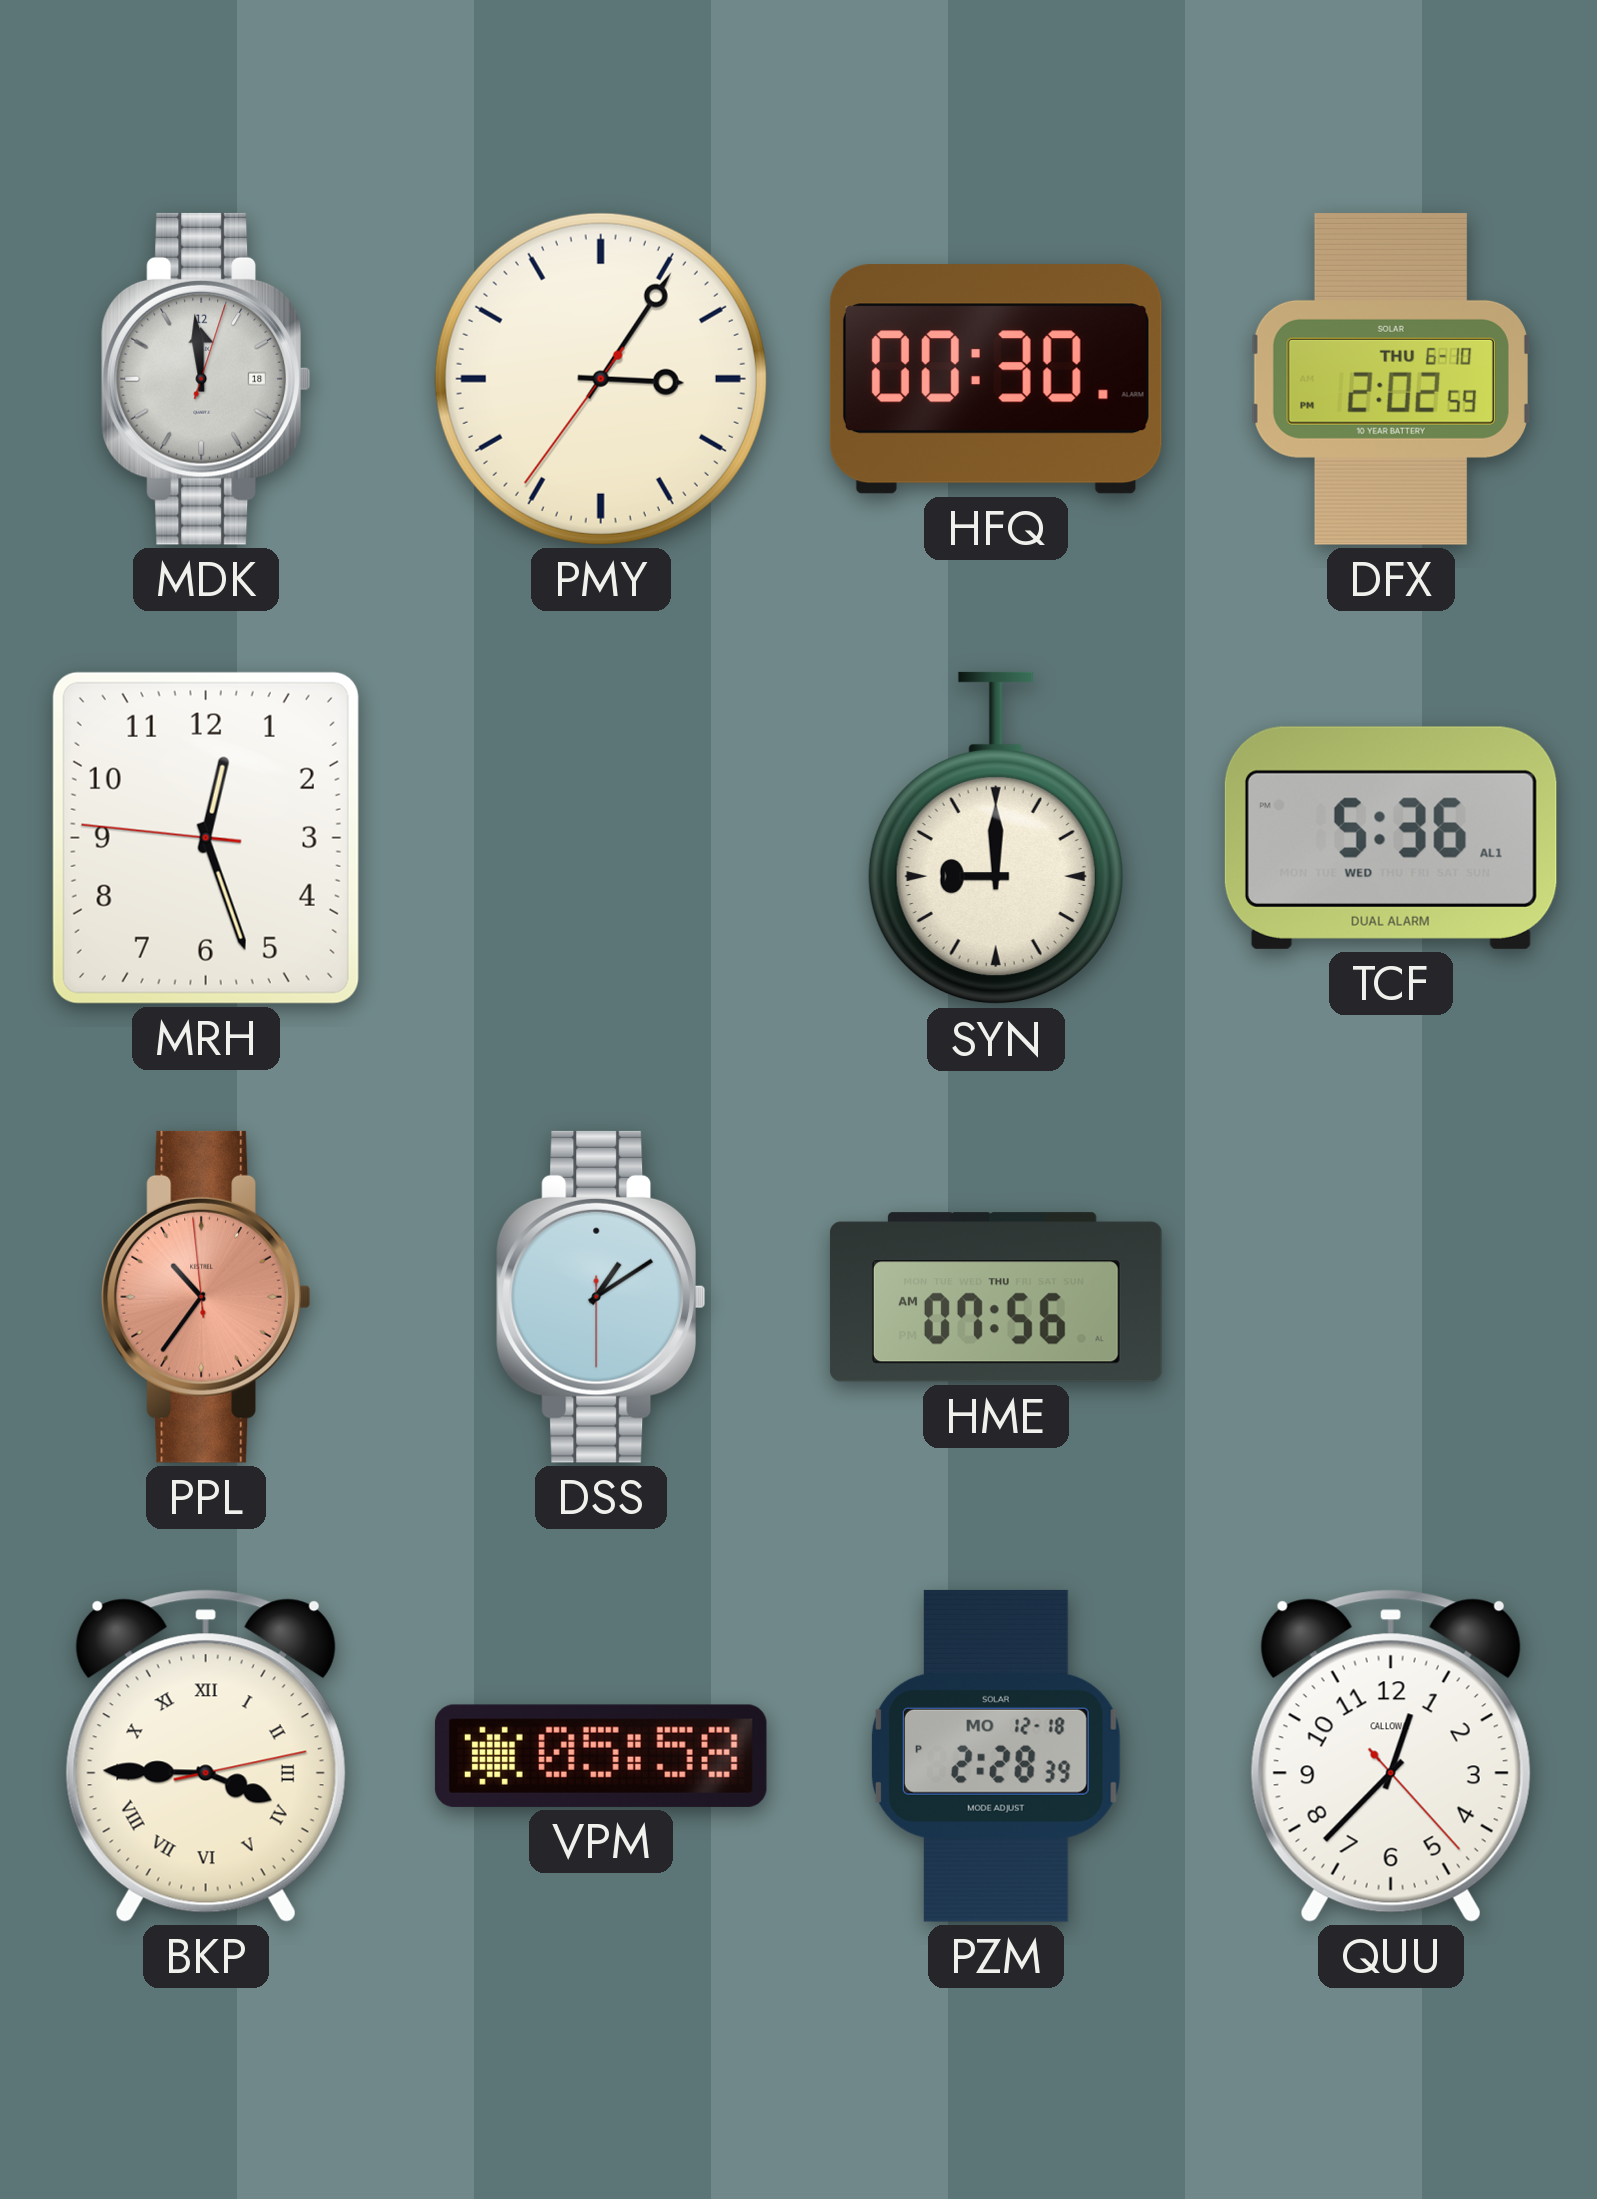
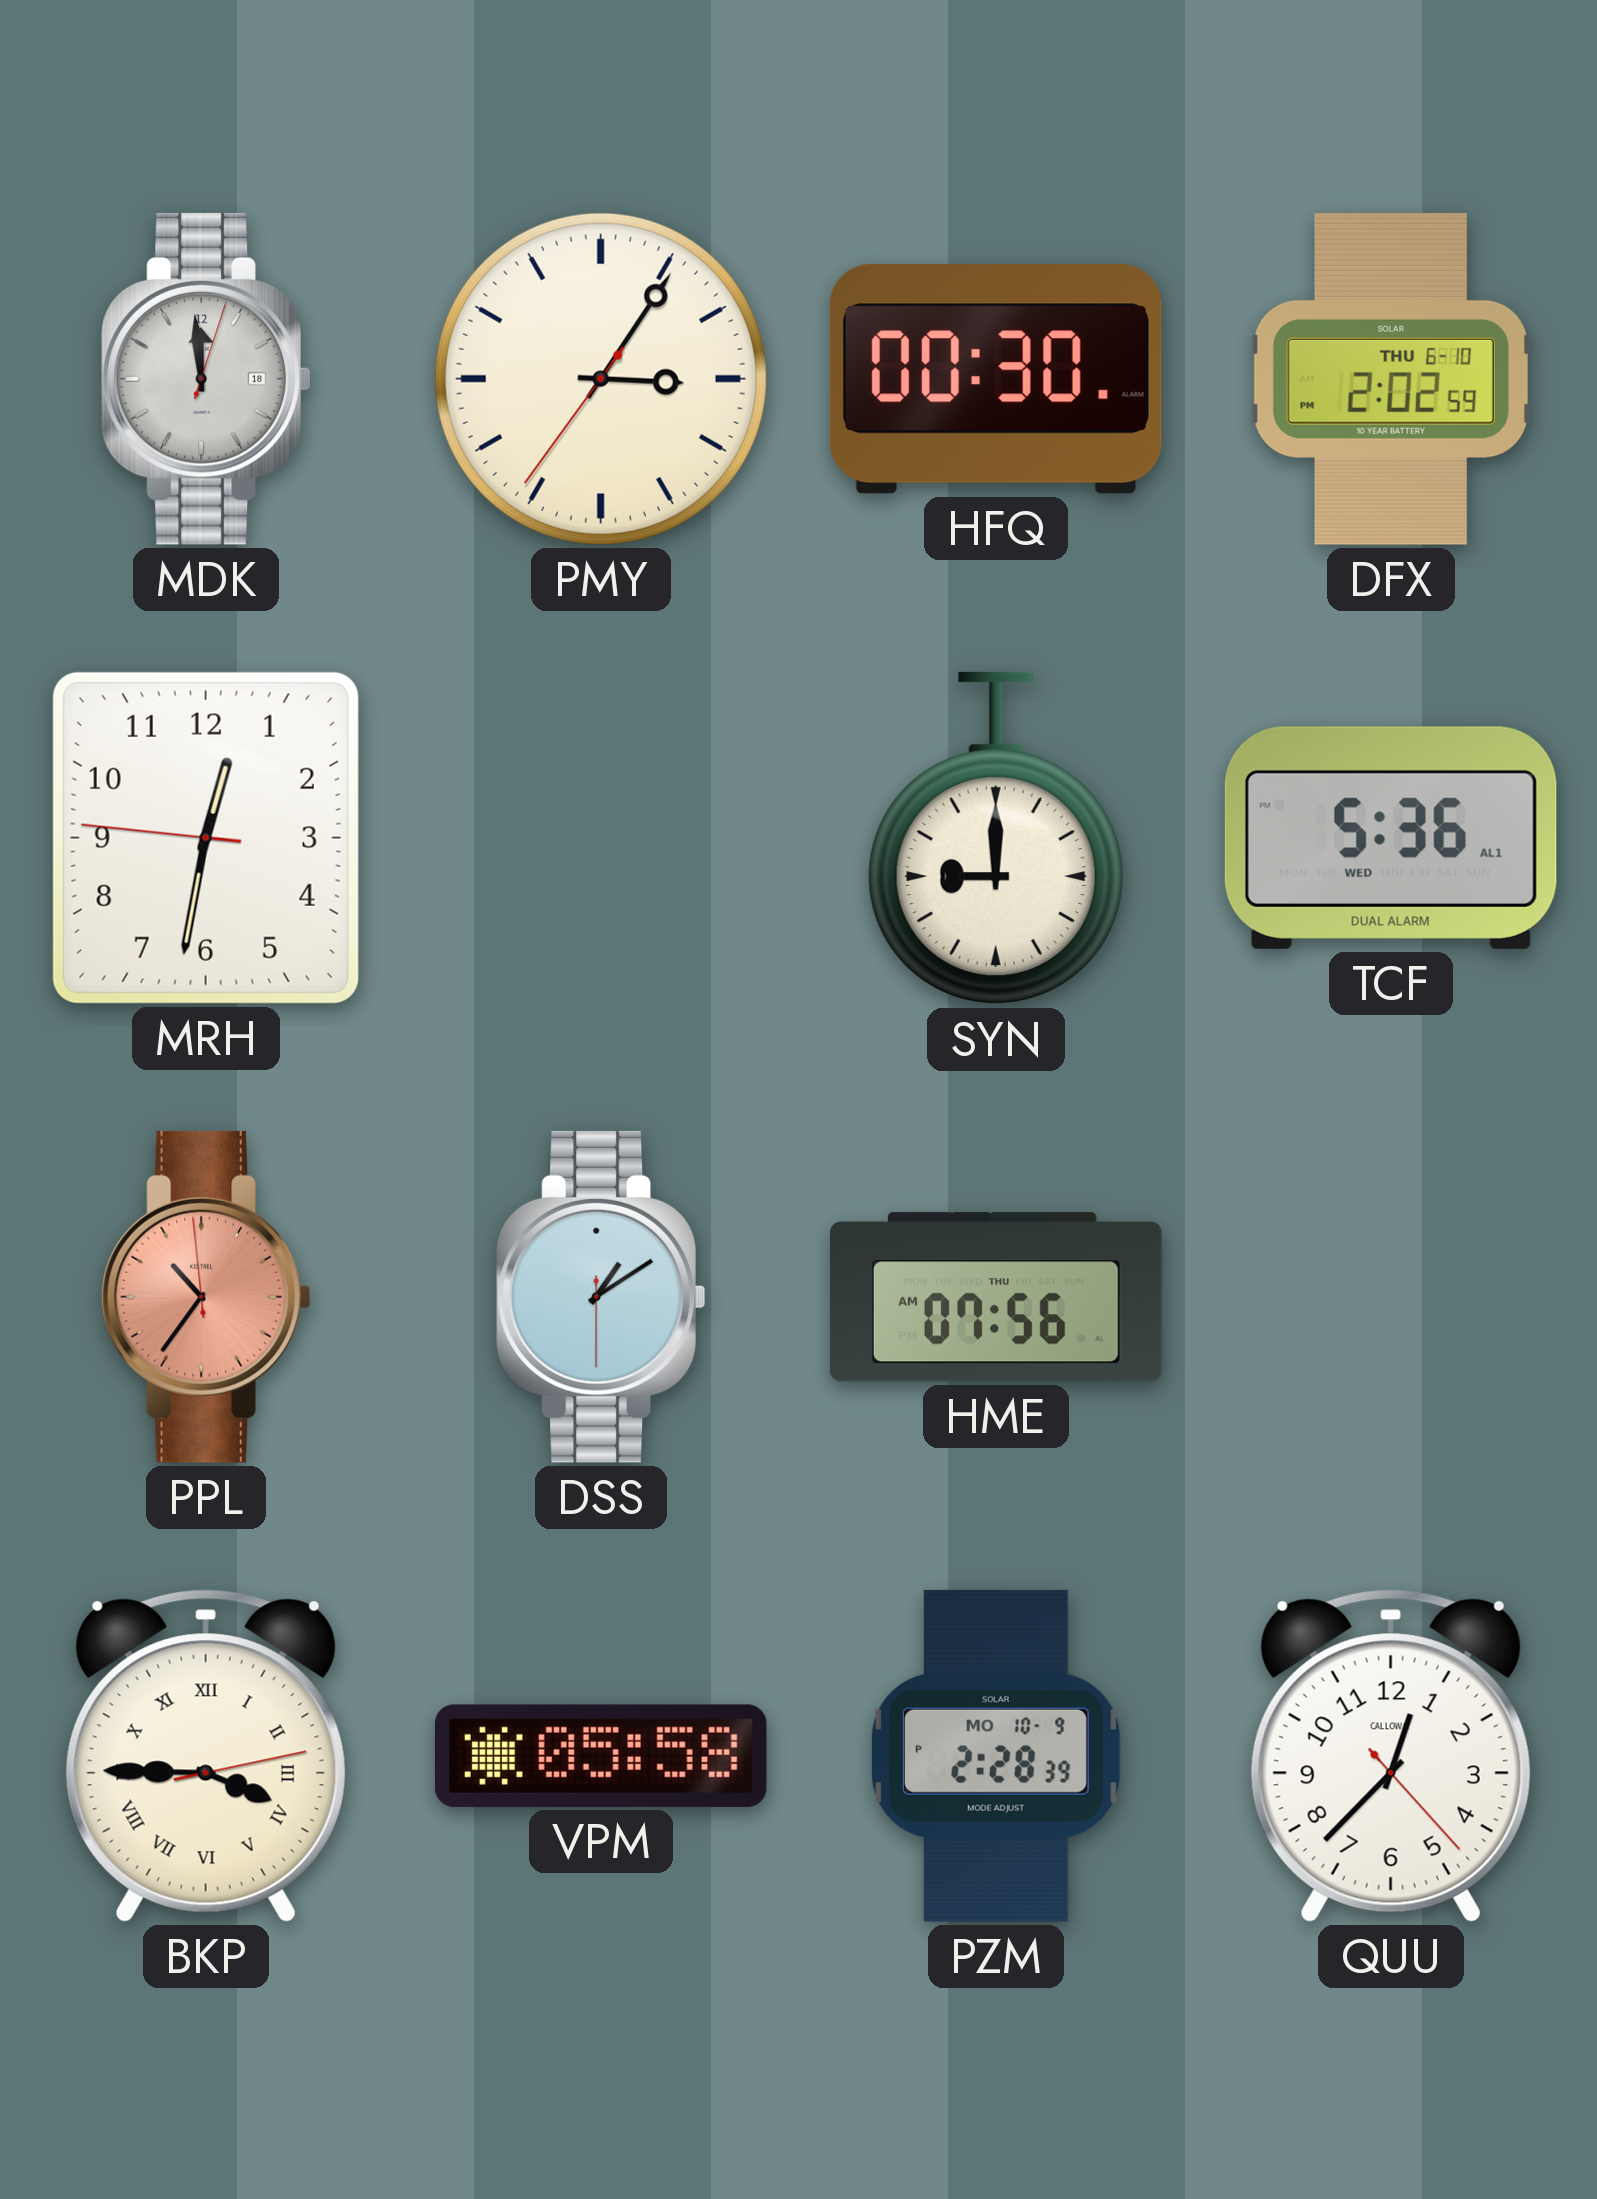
MRH: 12:26 -> 12:31 (206, 838)
PZM date: MO 12-18 -> MO 10-9 (996, 1756)
